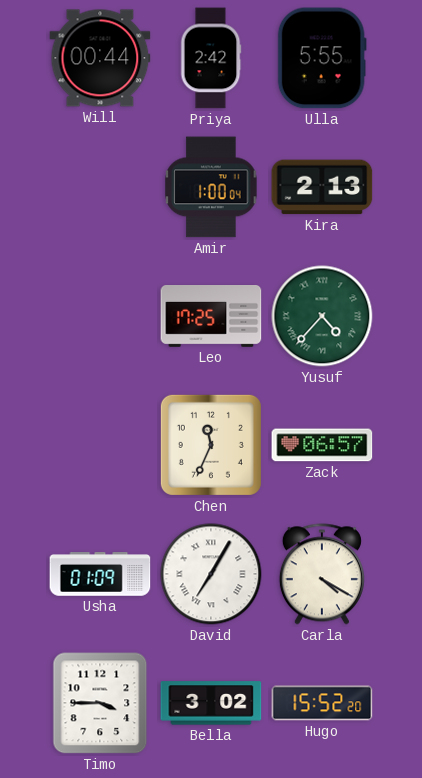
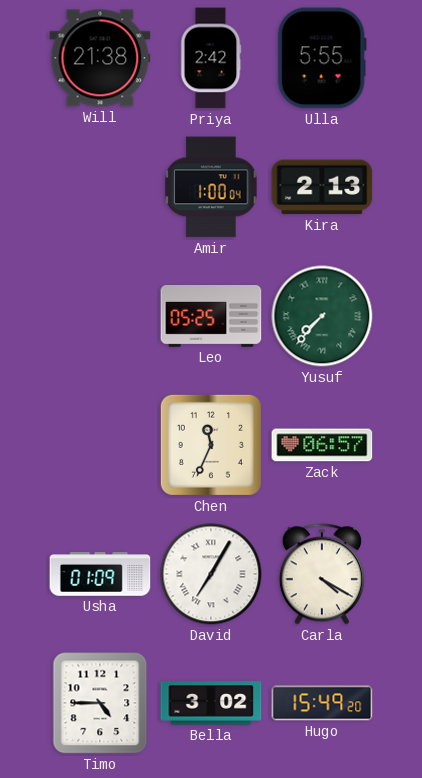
Will: 00:44 -> 21:38 (100, 58)
Leo: 17:25 -> 05:25 (211, 317)
Yusuf: 4:37 -> 7:37 (322, 316)
Timo: 3:45 -> 4:45 (100, 703)
Hugo: 15:52 -> 15:49 (322, 703)
